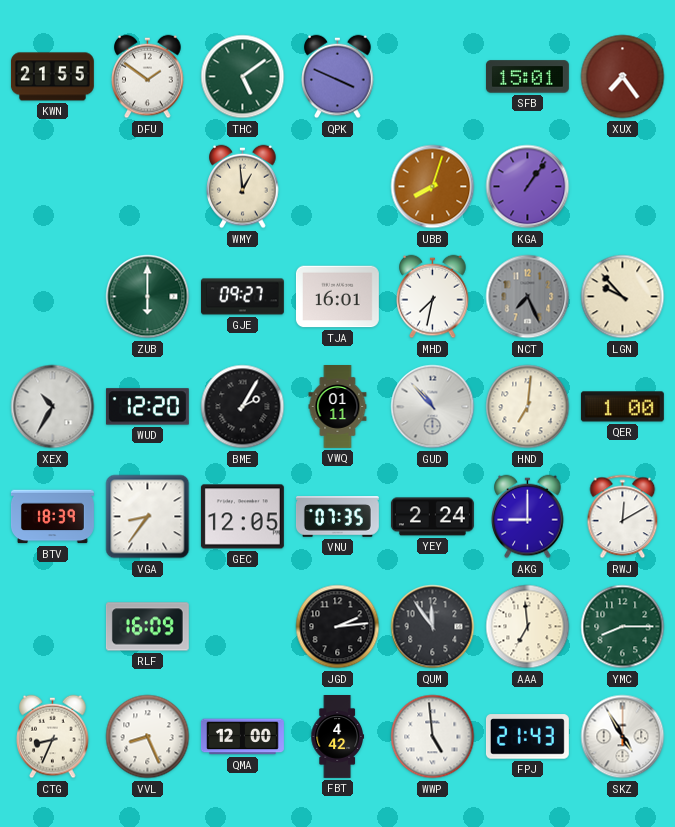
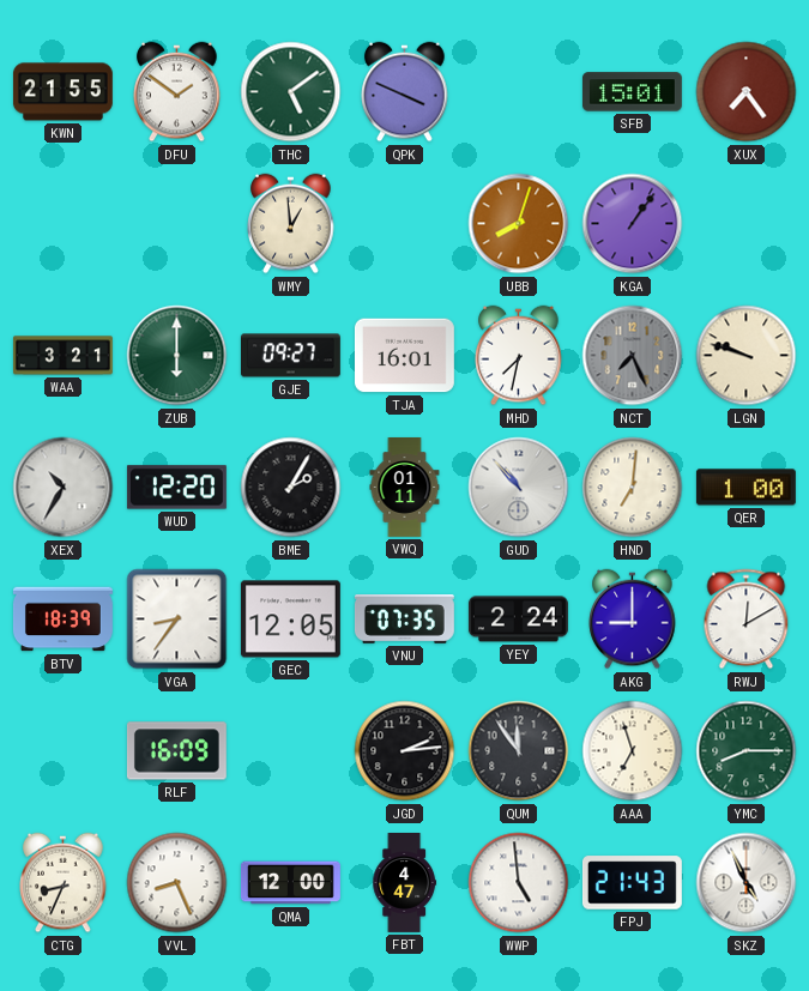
WAA: none -> 3:21 (62, 356)
LGN: 9:53 -> 9:48 (747, 356)
AAA: 6:59 -> 6:57 (633, 751)
FBT: 4:42 -> 4:47 (404, 883)
SKZ: 4:55 -> 4:56 (747, 883)
